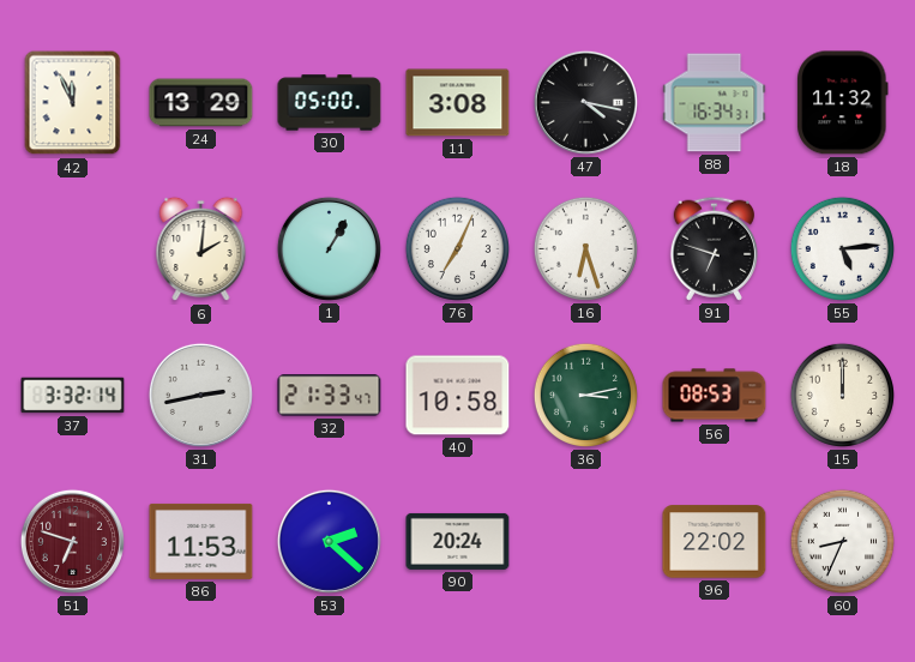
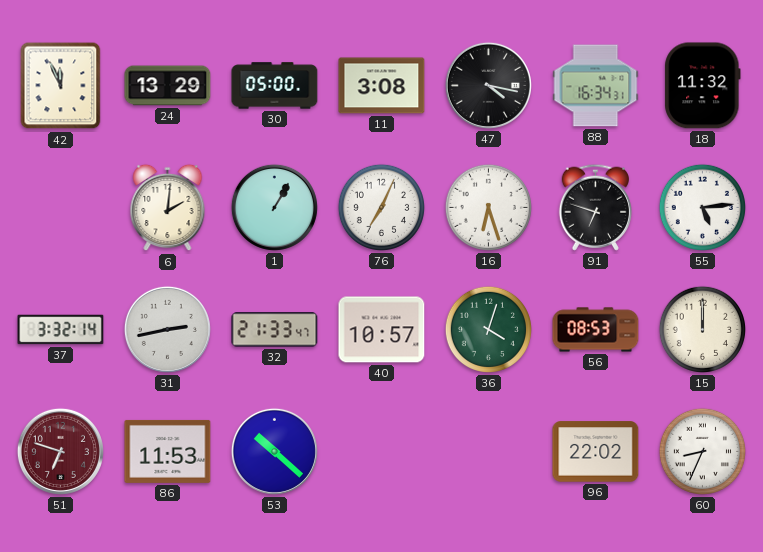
40: 10:58 -> 10:57 (382, 330)
36: 3:13 -> 4:03 (488, 329)
53: 2:22 -> 10:22 (274, 451)
90: 20:24 -> none (458, 541)
